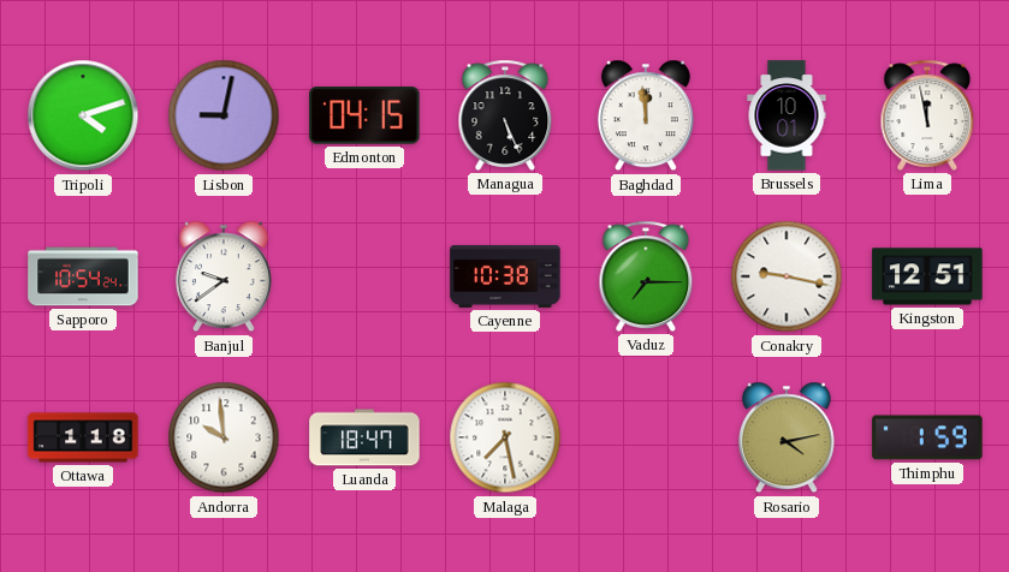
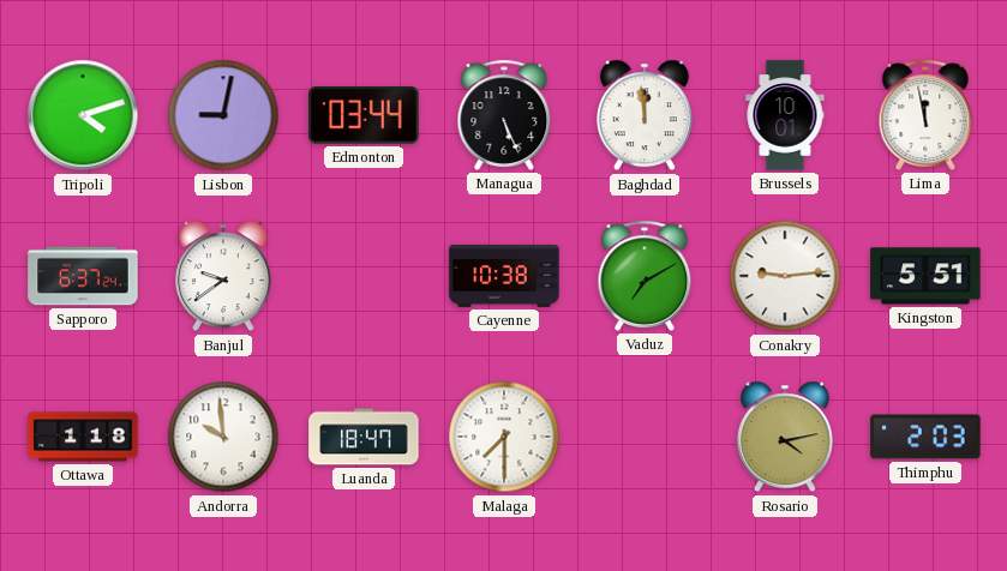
Edmonton: 04:15 -> 03:44 (364, 115)
Sapporo: 10:54 -> 6:37 (83, 276)
Vaduz: 7:15 -> 7:10 (645, 276)
Conakry: 9:17 -> 9:14 (785, 276)
Kingston: 12:51 -> 5:51 (925, 276)
Malaga: 7:28 -> 7:30 (504, 437)
Thimphu: 1:59 -> 2:03 (925, 437)
